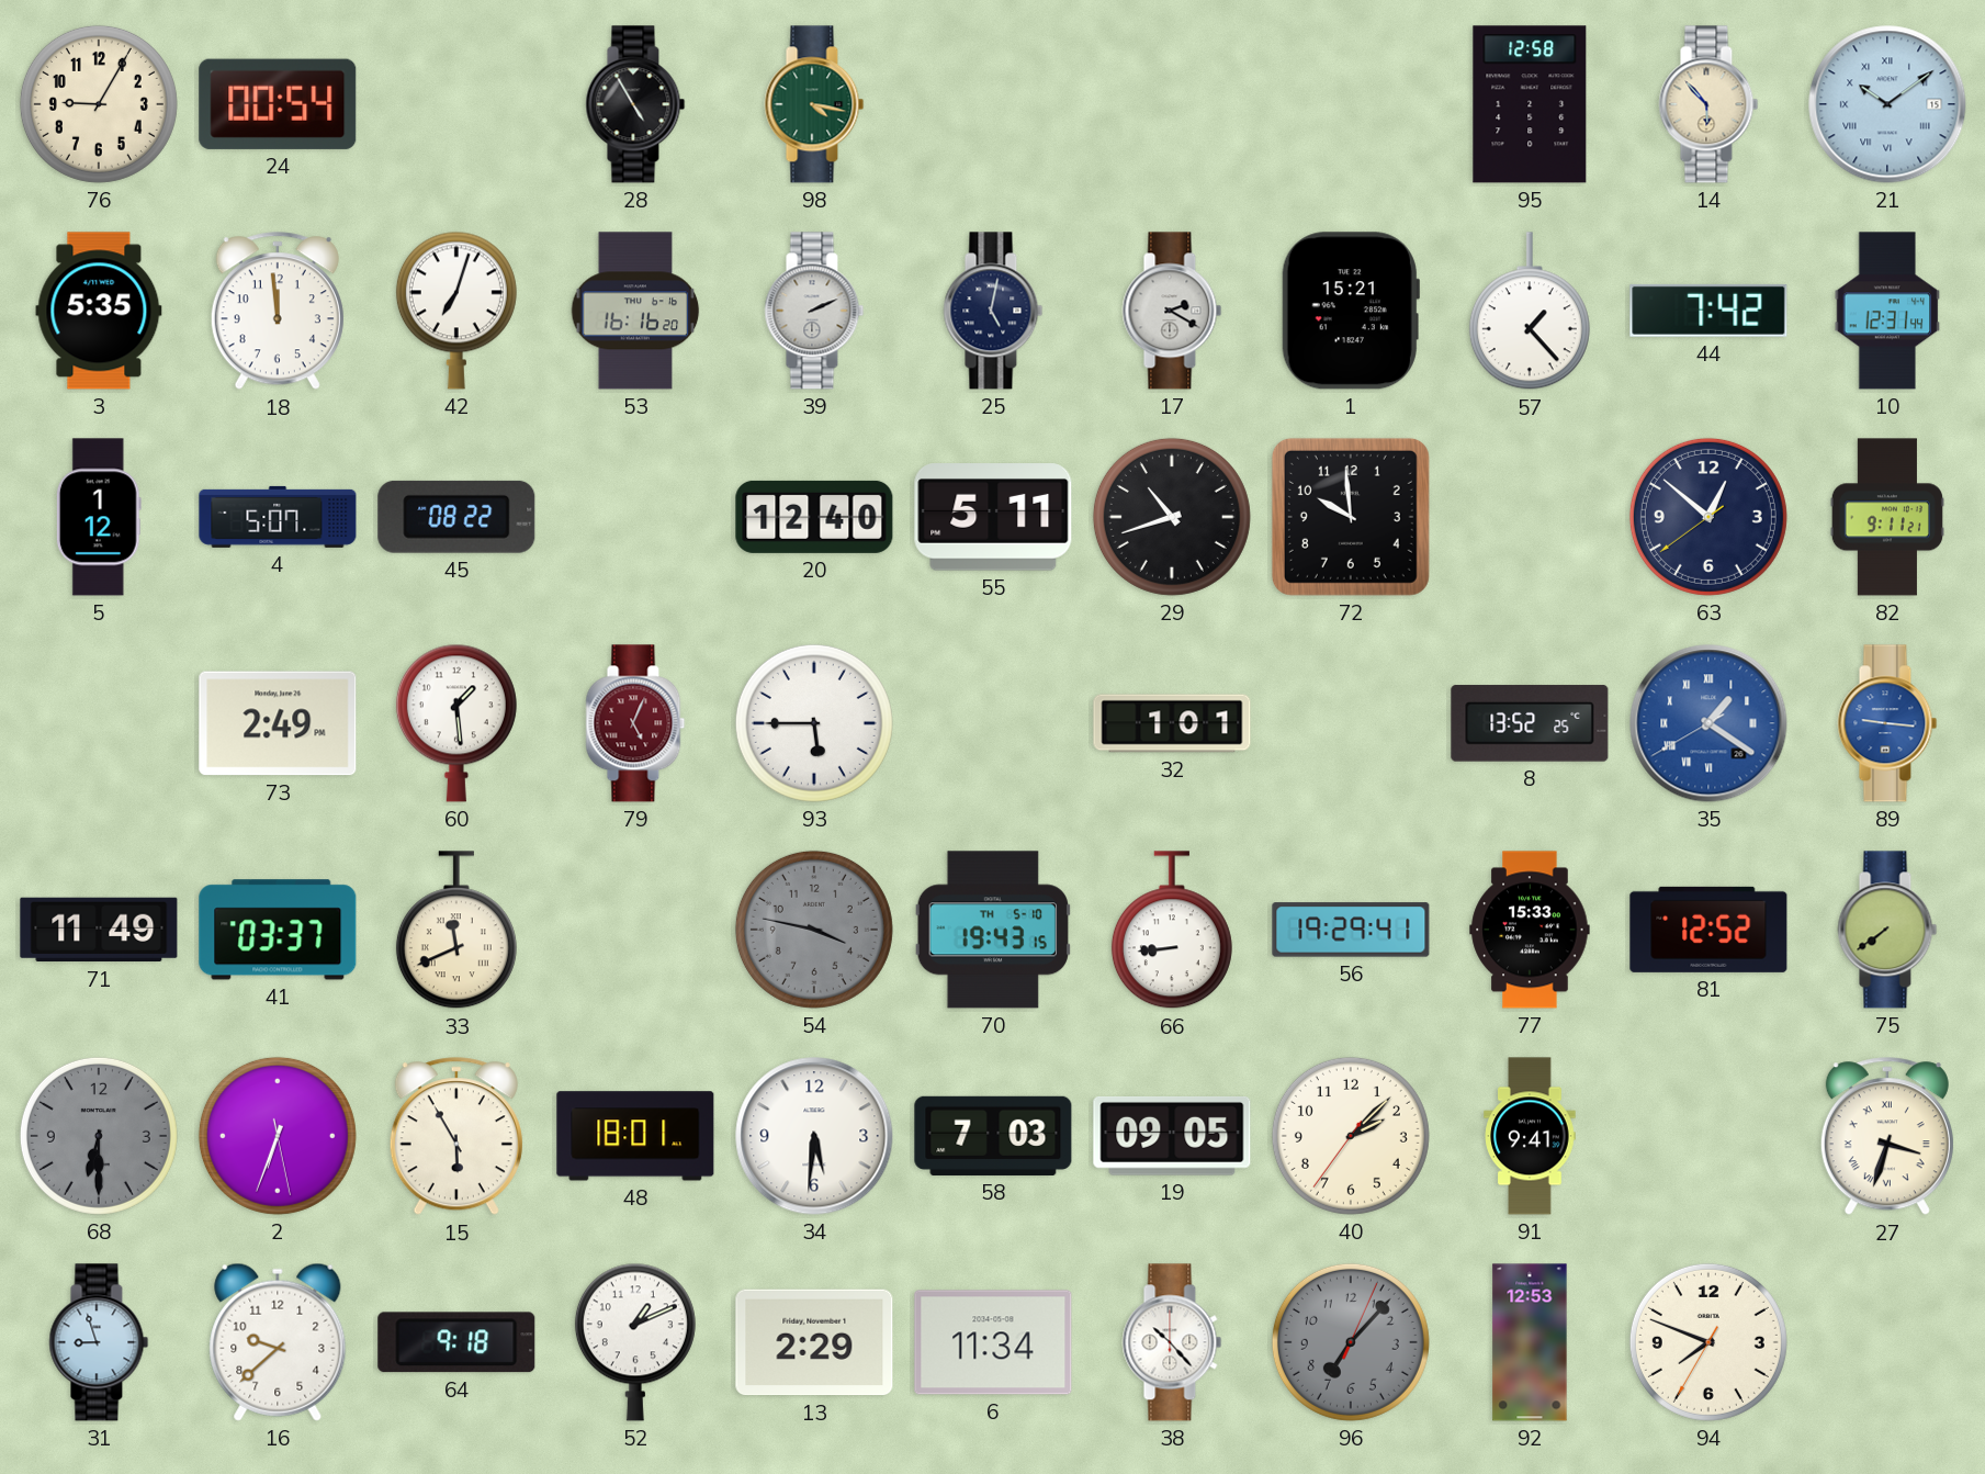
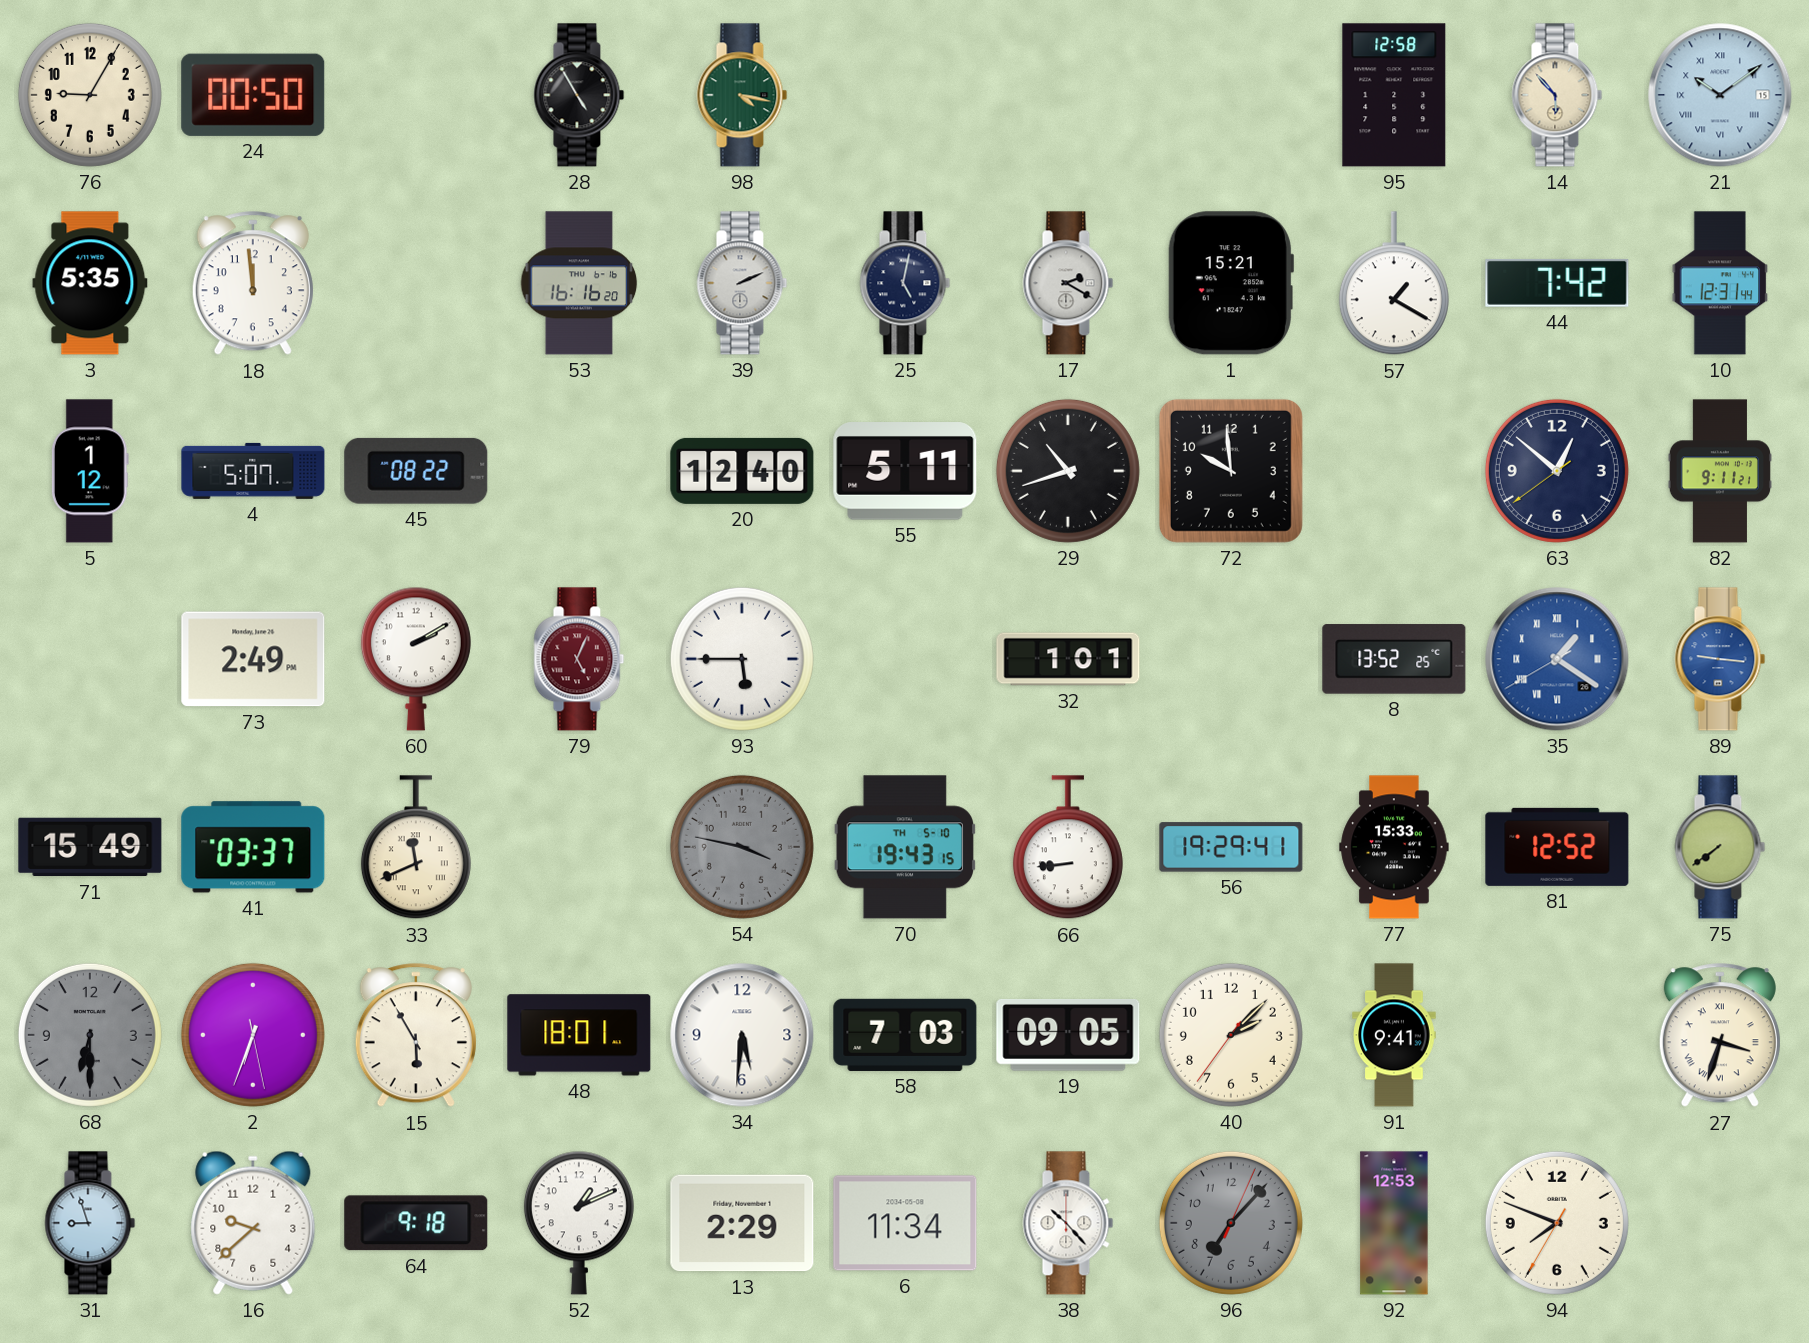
24: 00:54 -> 00:50 (253, 95)
42: 7:03 -> none (456, 311)
57: 1:23 -> 1:20 (1394, 284)
60: 1:29 -> 2:10 (416, 659)
71: 11:49 -> 15:49 (90, 847)
